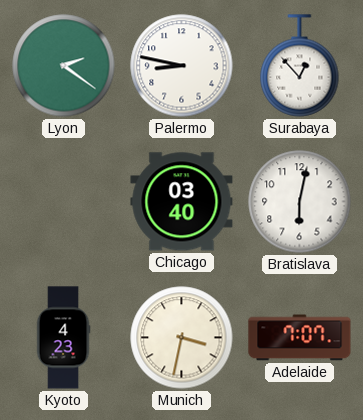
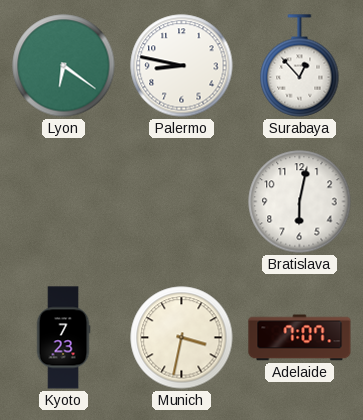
Lyon: 2:21 -> 6:21 (64, 66)
Chicago: 03:40 -> none (182, 202)
Kyoto: 4:23 -> 7:23 (63, 338)
